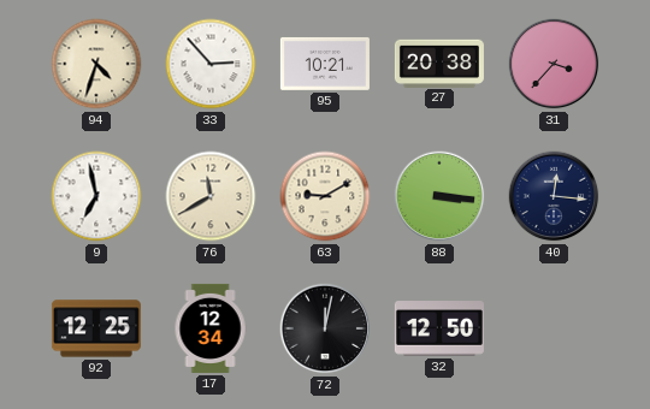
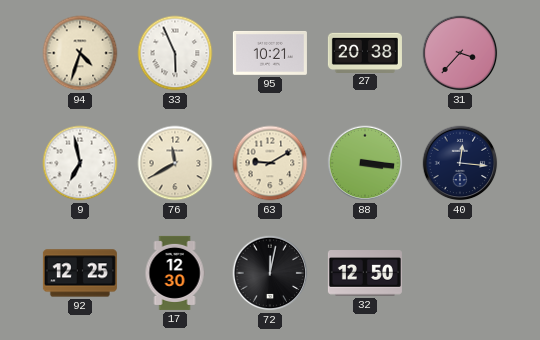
33: 2:53 -> 5:56 (175, 53)
17: 12:34 -> 12:30 (175, 273)
